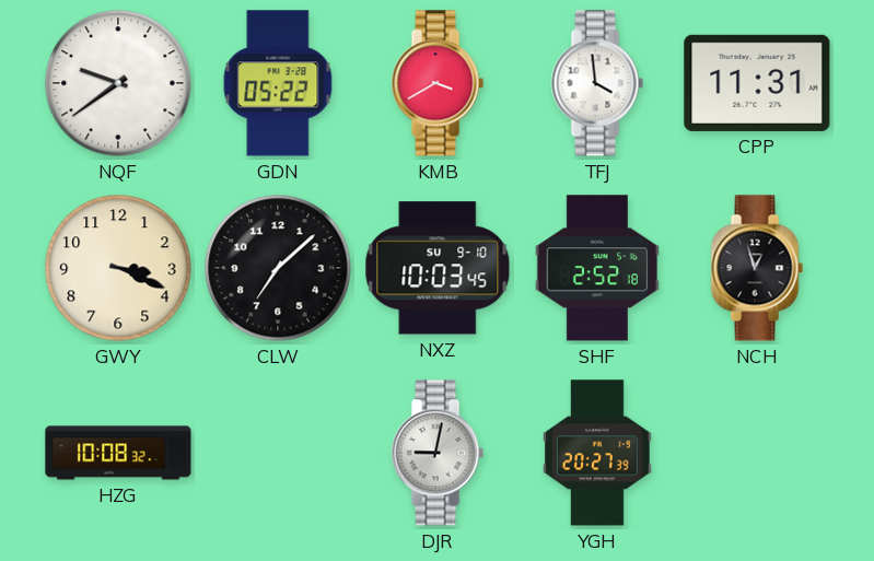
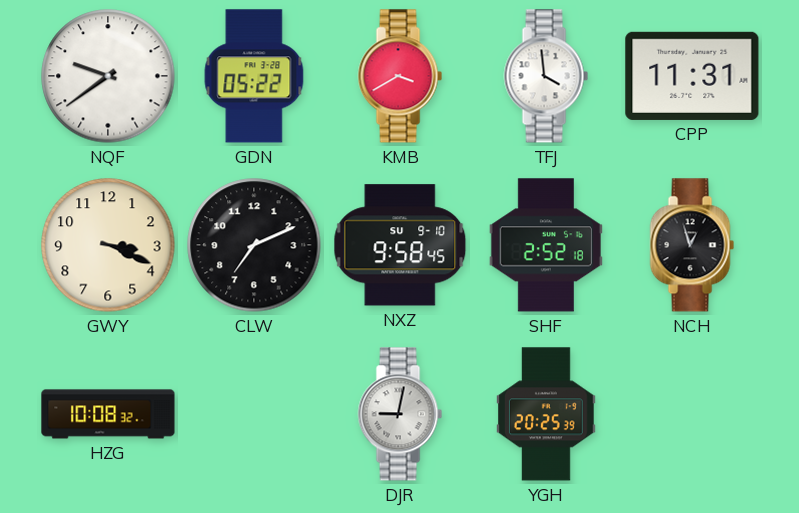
CLW: 7:08 -> 7:11 (254, 245)
NXZ: 10:03 -> 9:58 (400, 245)
YGH: 20:27 -> 20:25 (547, 414)
